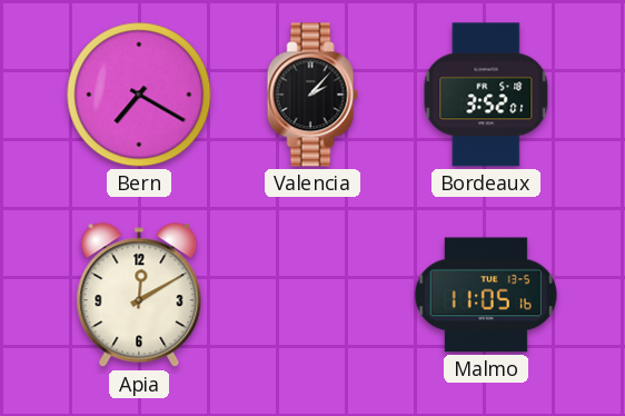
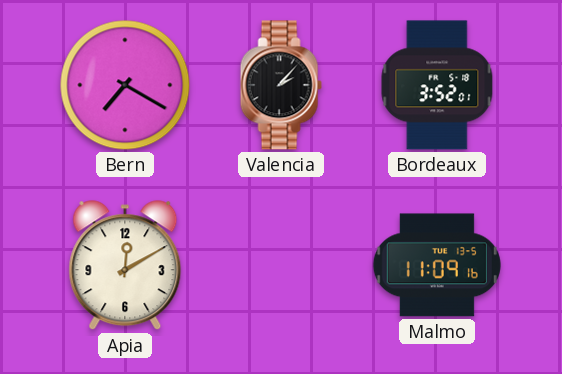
Malmo: 11:05 -> 11:09 (437, 265)
